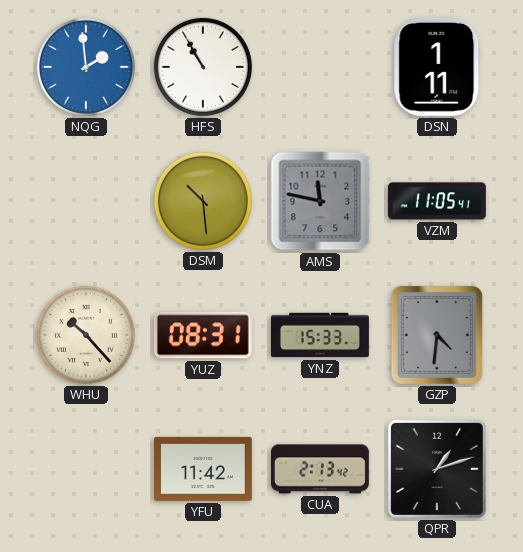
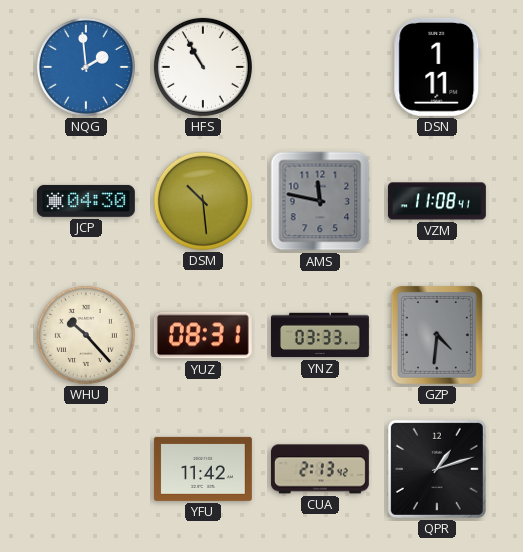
JCP: none -> 04:30 (86, 201)
VZM: 11:05 -> 11:08 (437, 201)
YNZ: 15:33 -> 03:33 (320, 335)
